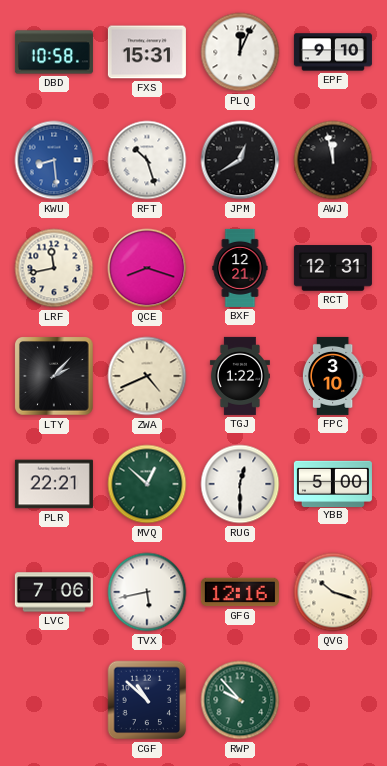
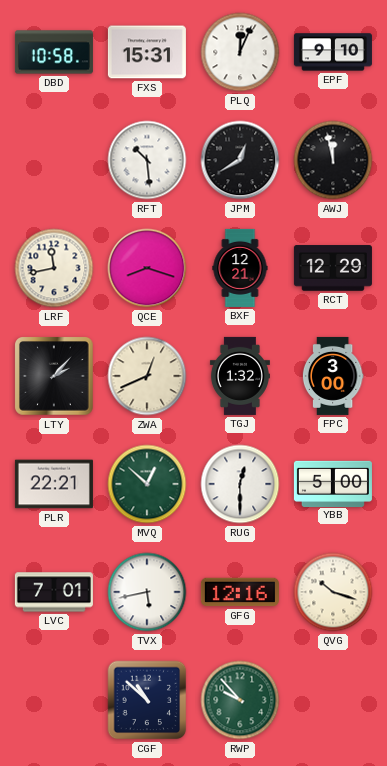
KWU: 8:29 -> none (54, 160)
RFT: 10:27 -> 10:29 (147, 160)
RCT: 12:31 -> 12:29 (333, 268)
ZWA: 4:41 -> 12:41 (147, 376)
TGJ: 1:22 -> 1:32 (240, 376)
FPC: 3:10 -> 3:00 (333, 376)
LVC: 7:06 -> 7:01 (54, 592)
